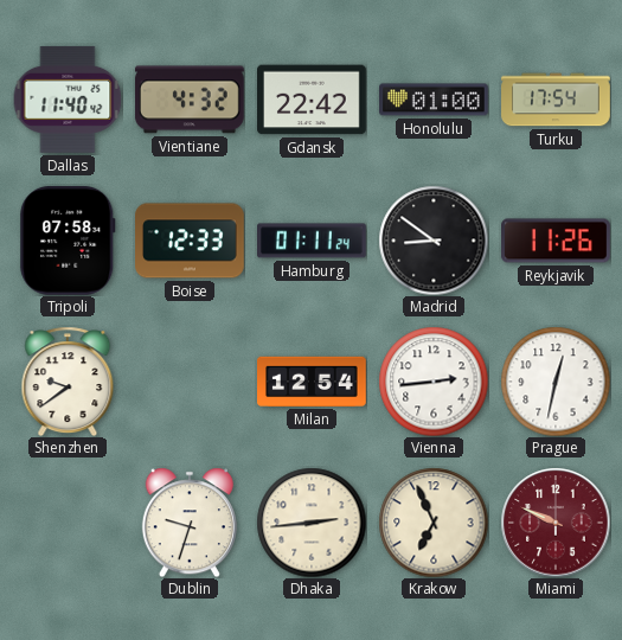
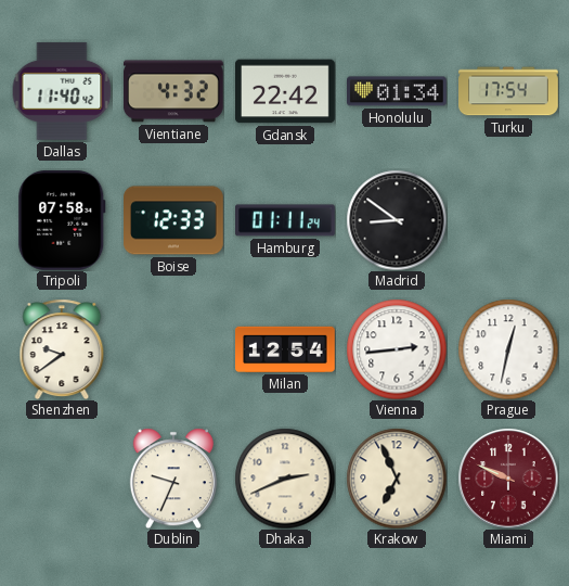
Honolulu: 01:00 -> 01:34 (398, 91)
Reykjavik: 11:26 -> none (556, 241)
Dublin: 9:33 -> 9:34 (173, 479)
Dhaka: 2:44 -> 2:41 (285, 479)
